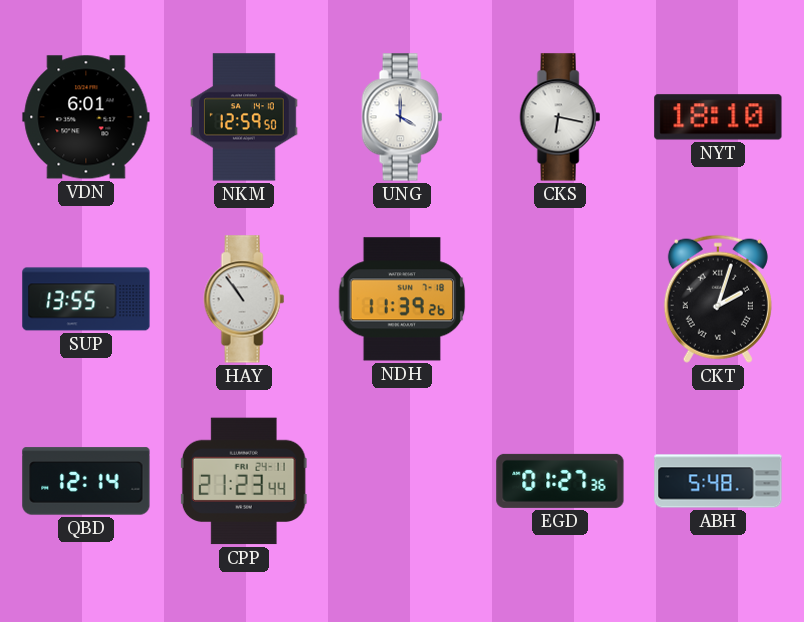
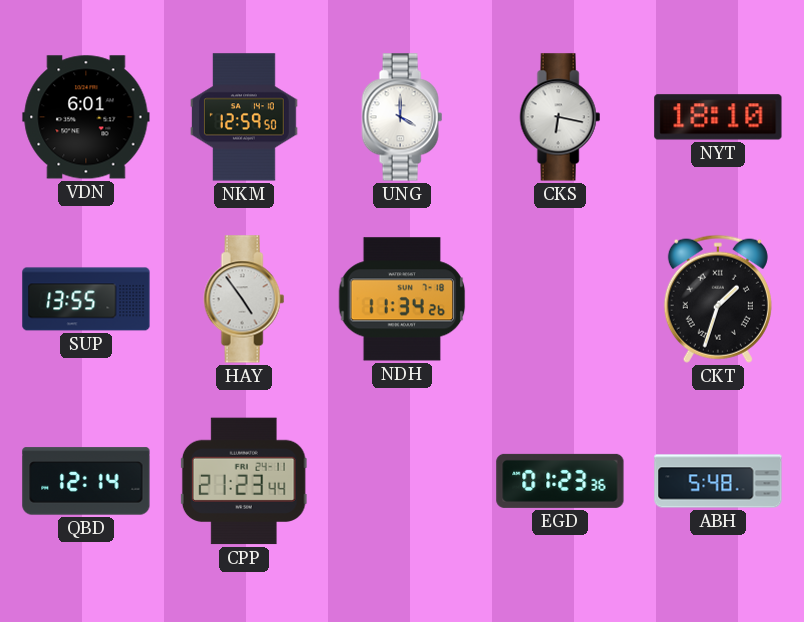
HAY: 10:54 -> 4:54 (244, 299)
NDH: 11:39 -> 11:34 (402, 299)
CKT: 2:03 -> 1:33 (718, 299)
EGD: 01:27 -> 01:23 (560, 481)
